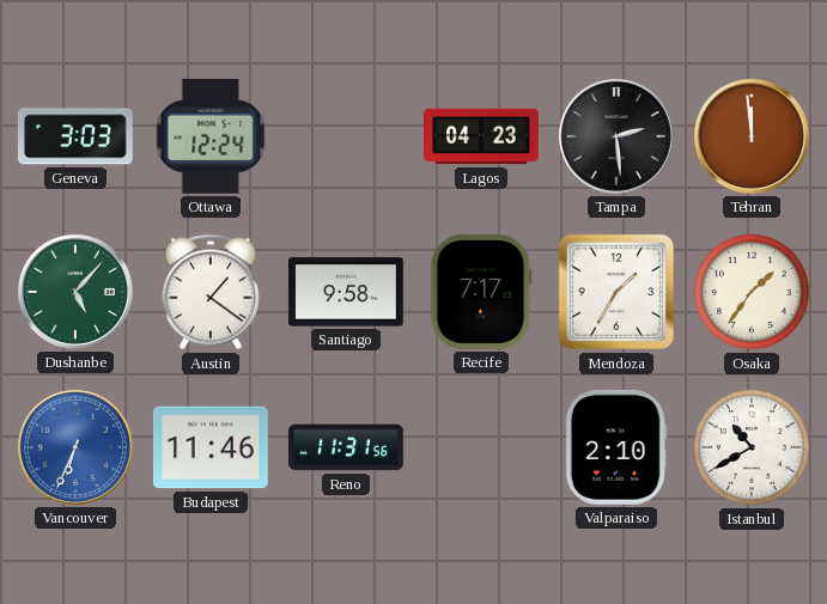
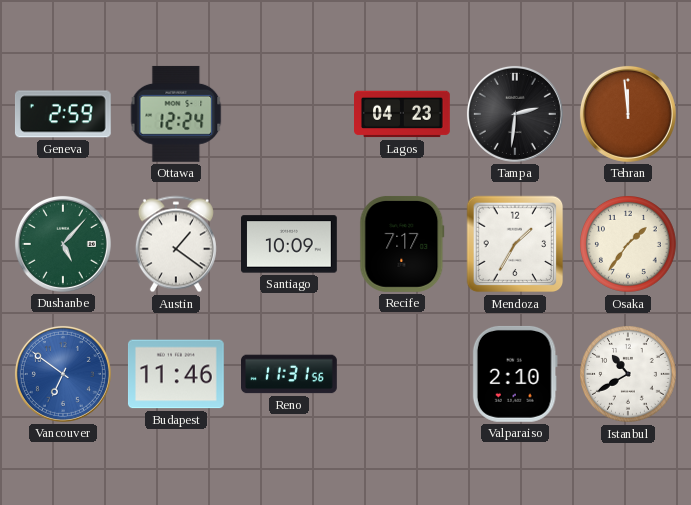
Geneva: 3:03 -> 2:59 (63, 114)
Tampa: 2:29 -> 2:31 (515, 114)
Santiago: 9:58 -> 10:09 (290, 244)
Vancouver: 6:34 -> 6:51 (63, 374)
